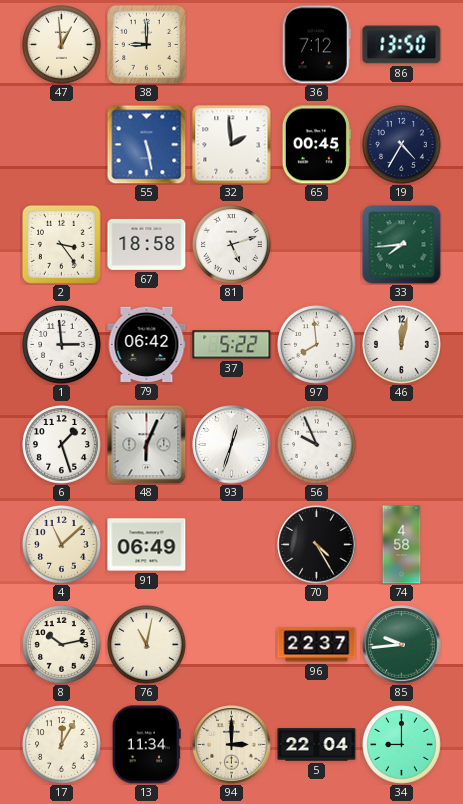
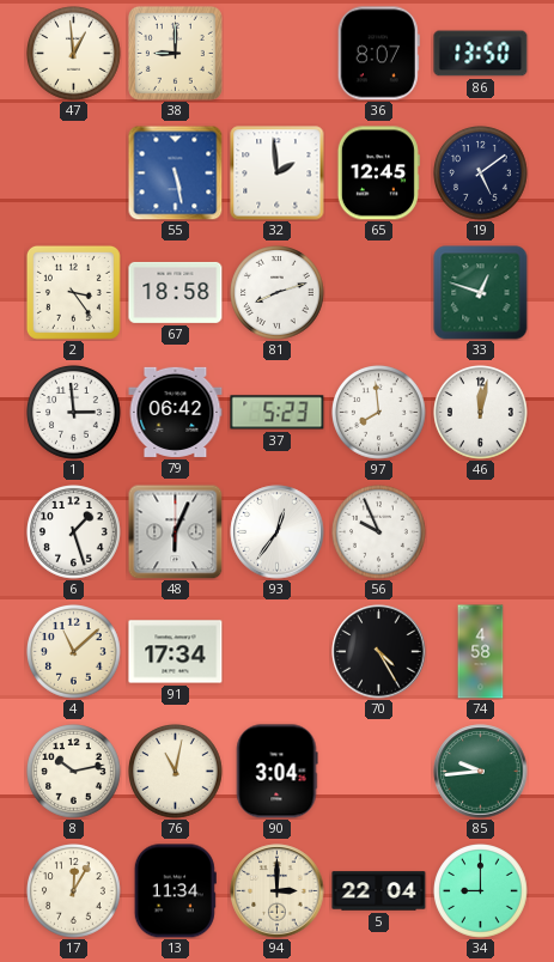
36: 7:12 -> 8:07 (378, 54)
65: 00:45 -> 12:45 (378, 173)
19: 4:35 -> 5:09 (481, 173)
81: 5:12 -> 8:12 (278, 293)
33: 7:44 -> 12:48 (481, 293)
37: 5:22 -> 5:23 (278, 413)
93: 12:33 -> 12:36 (278, 532)
91: 06:49 -> 17:34 (176, 652)
90: none -> 3:04 (276, 772)
96: 22:37 -> none (317, 645)
